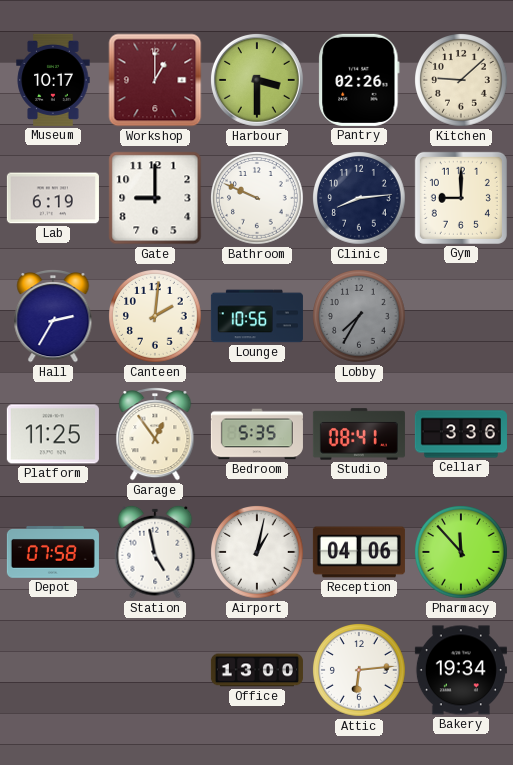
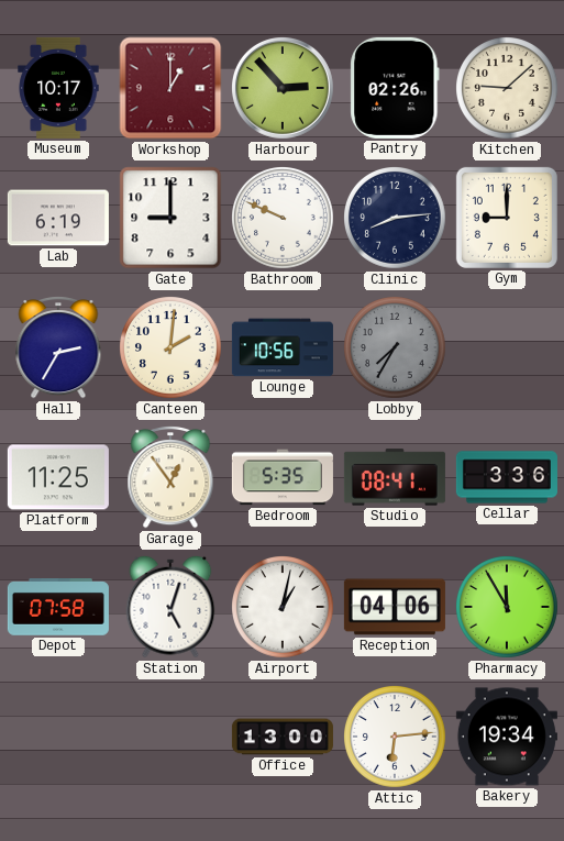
Harbour: 3:30 -> 2:53 (283, 88)
Station: 4:58 -> 5:03 (170, 607)
Pharmacy: 11:53 -> 11:55 (508, 608)
